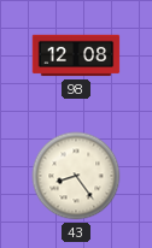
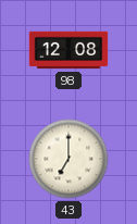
43: 8:24 -> 7:00 (68, 159)
